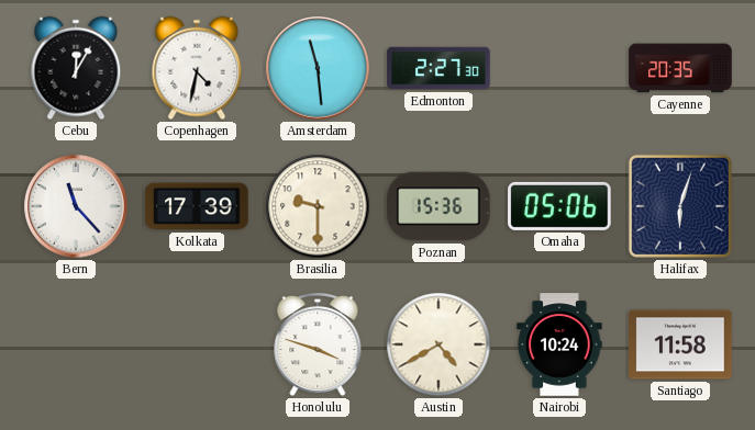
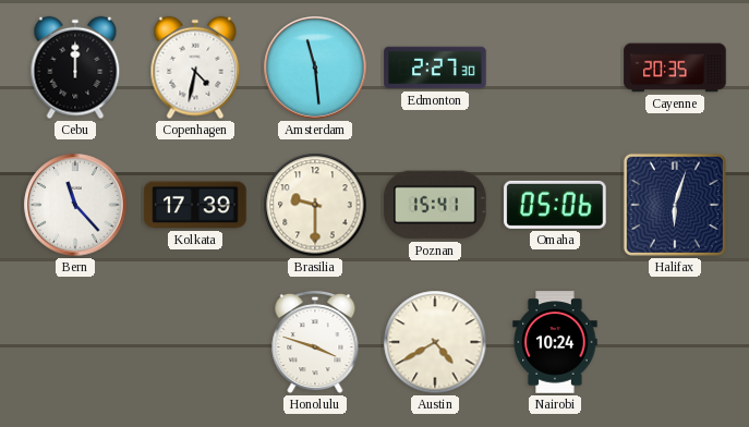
Cebu: 12:05 -> 12:00 (75, 68)
Poznan: 15:36 -> 15:41 (435, 205)
Santiago: 11:58 -> none (680, 344)
